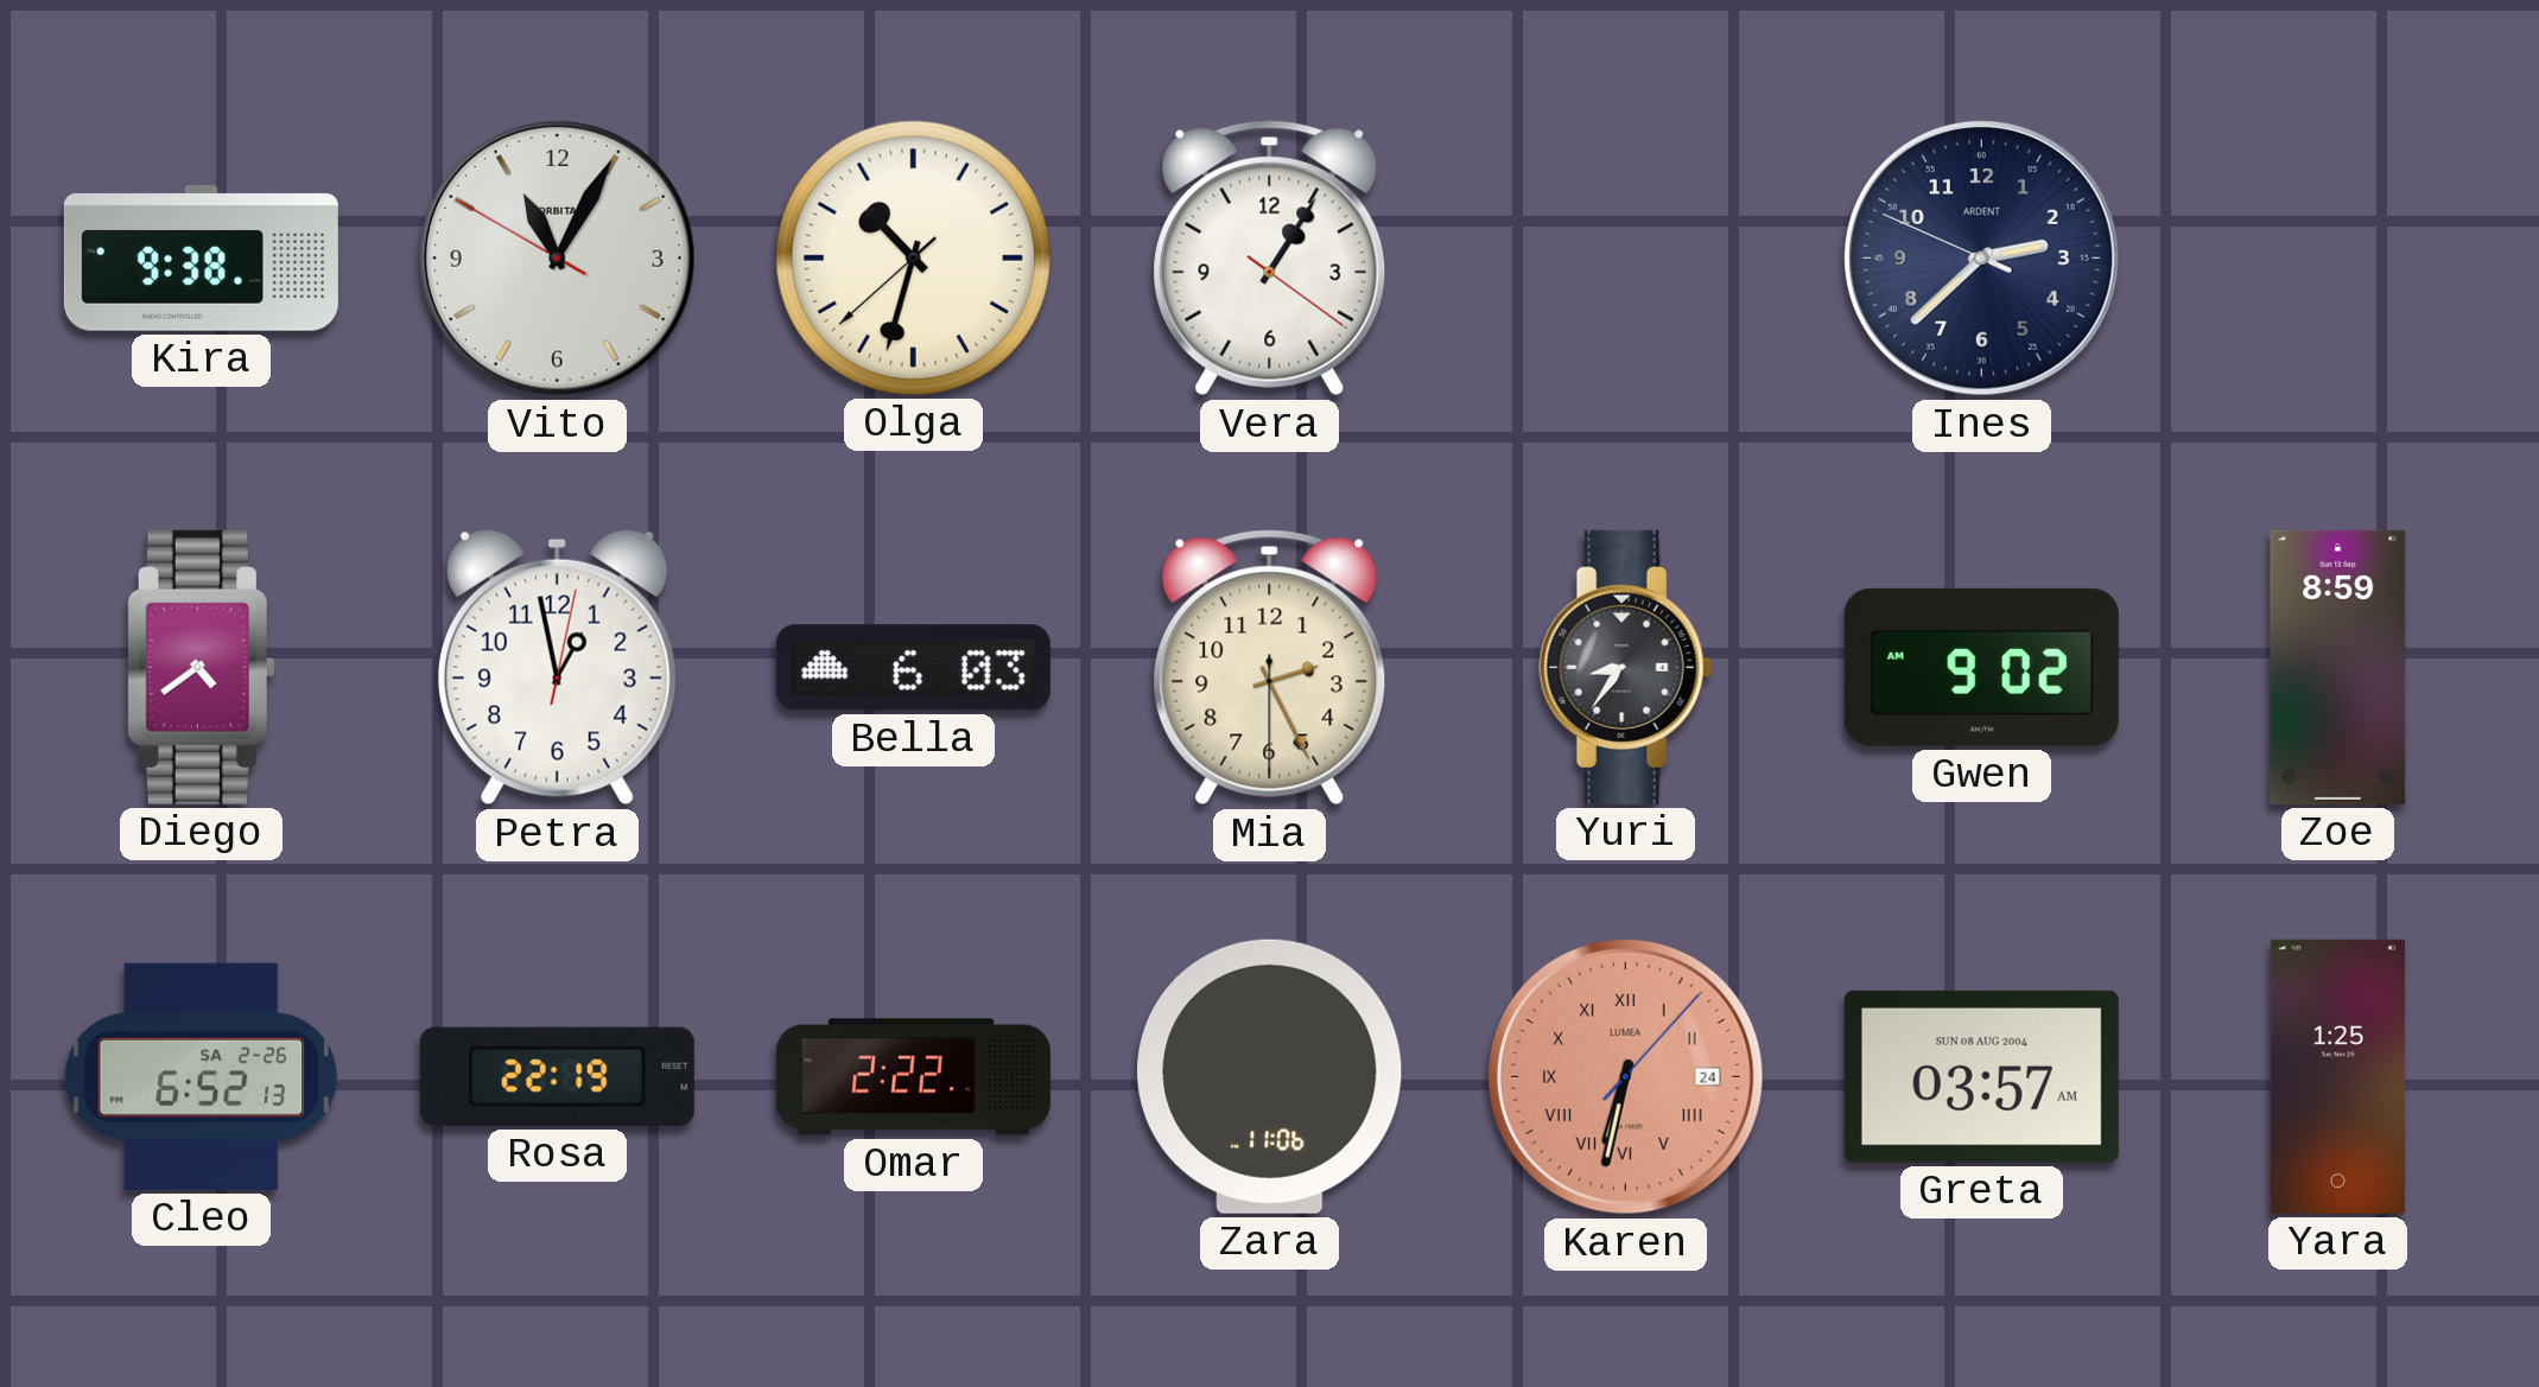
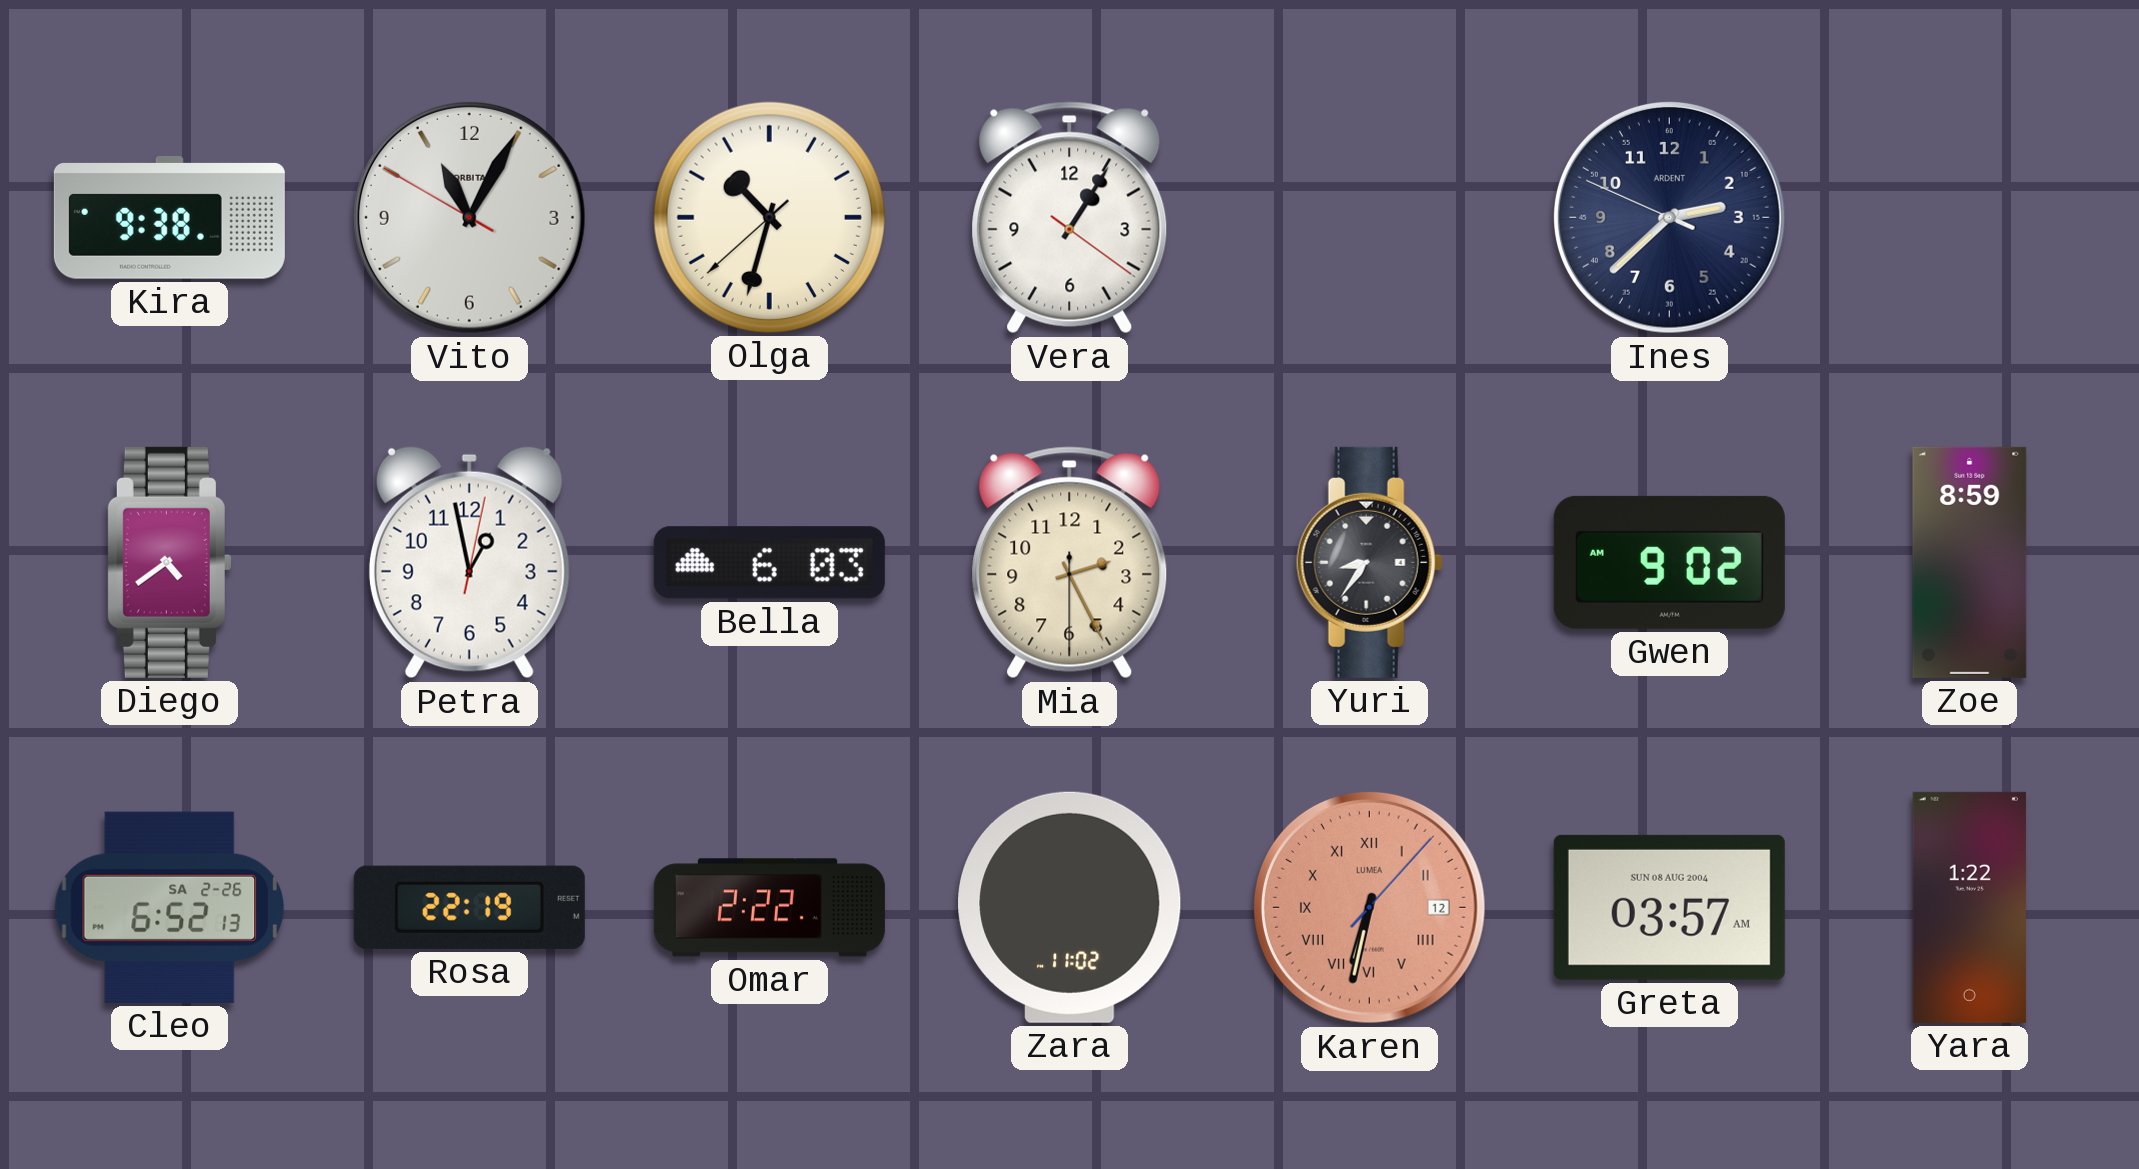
Zara: 11:06 -> 11:02 (1070, 907)
Karen date: 24 -> 12 (1369, 907)
Yara: 1:25 -> 1:22 (1969, 907)
